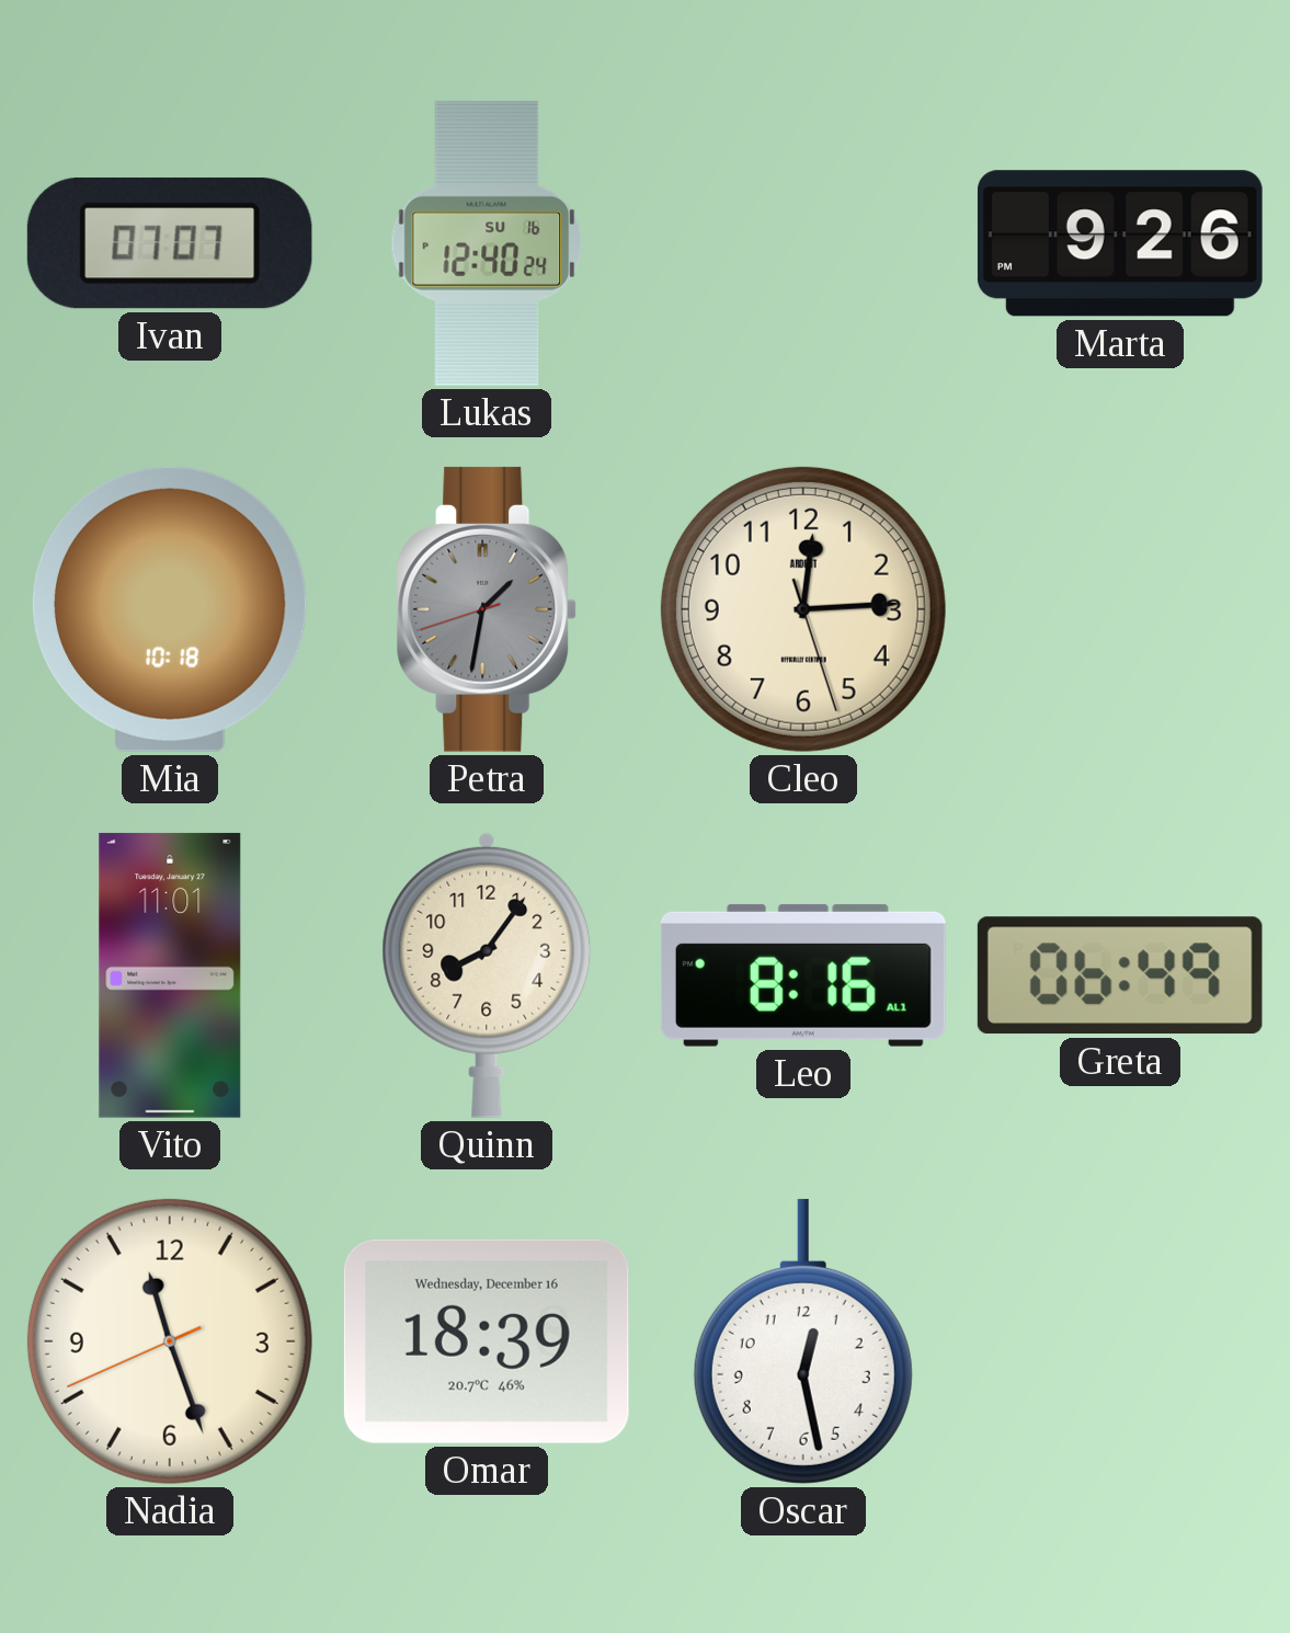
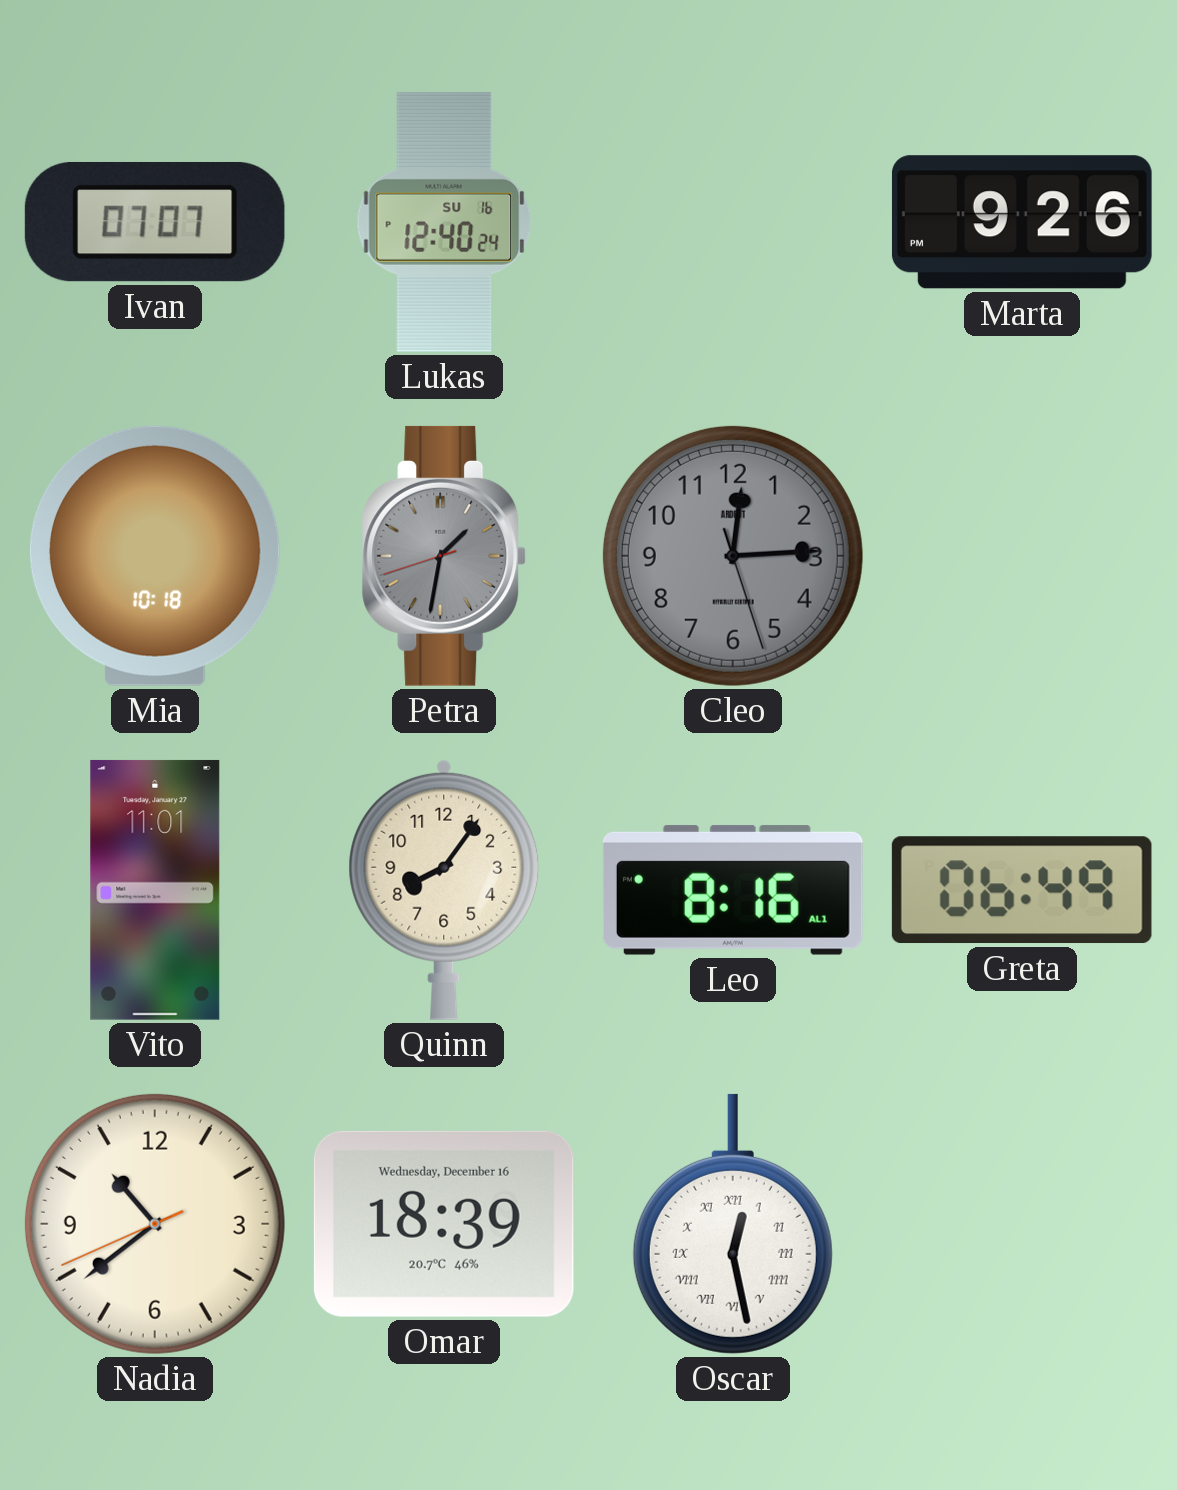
Cleo dial: cream -> grey (733, 556)
Nadia: 11:26 -> 10:38 (155, 1224)
Oscar numerals: Arabic -> Roman (733, 1224)
